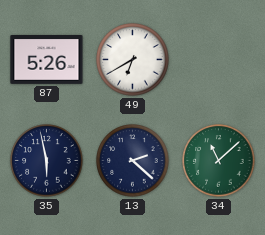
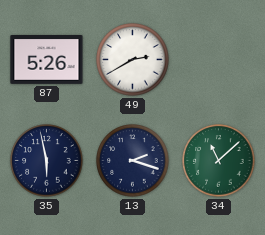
49: 6:40 -> 2:40 (133, 60)
13: 2:22 -> 2:18 (133, 161)
